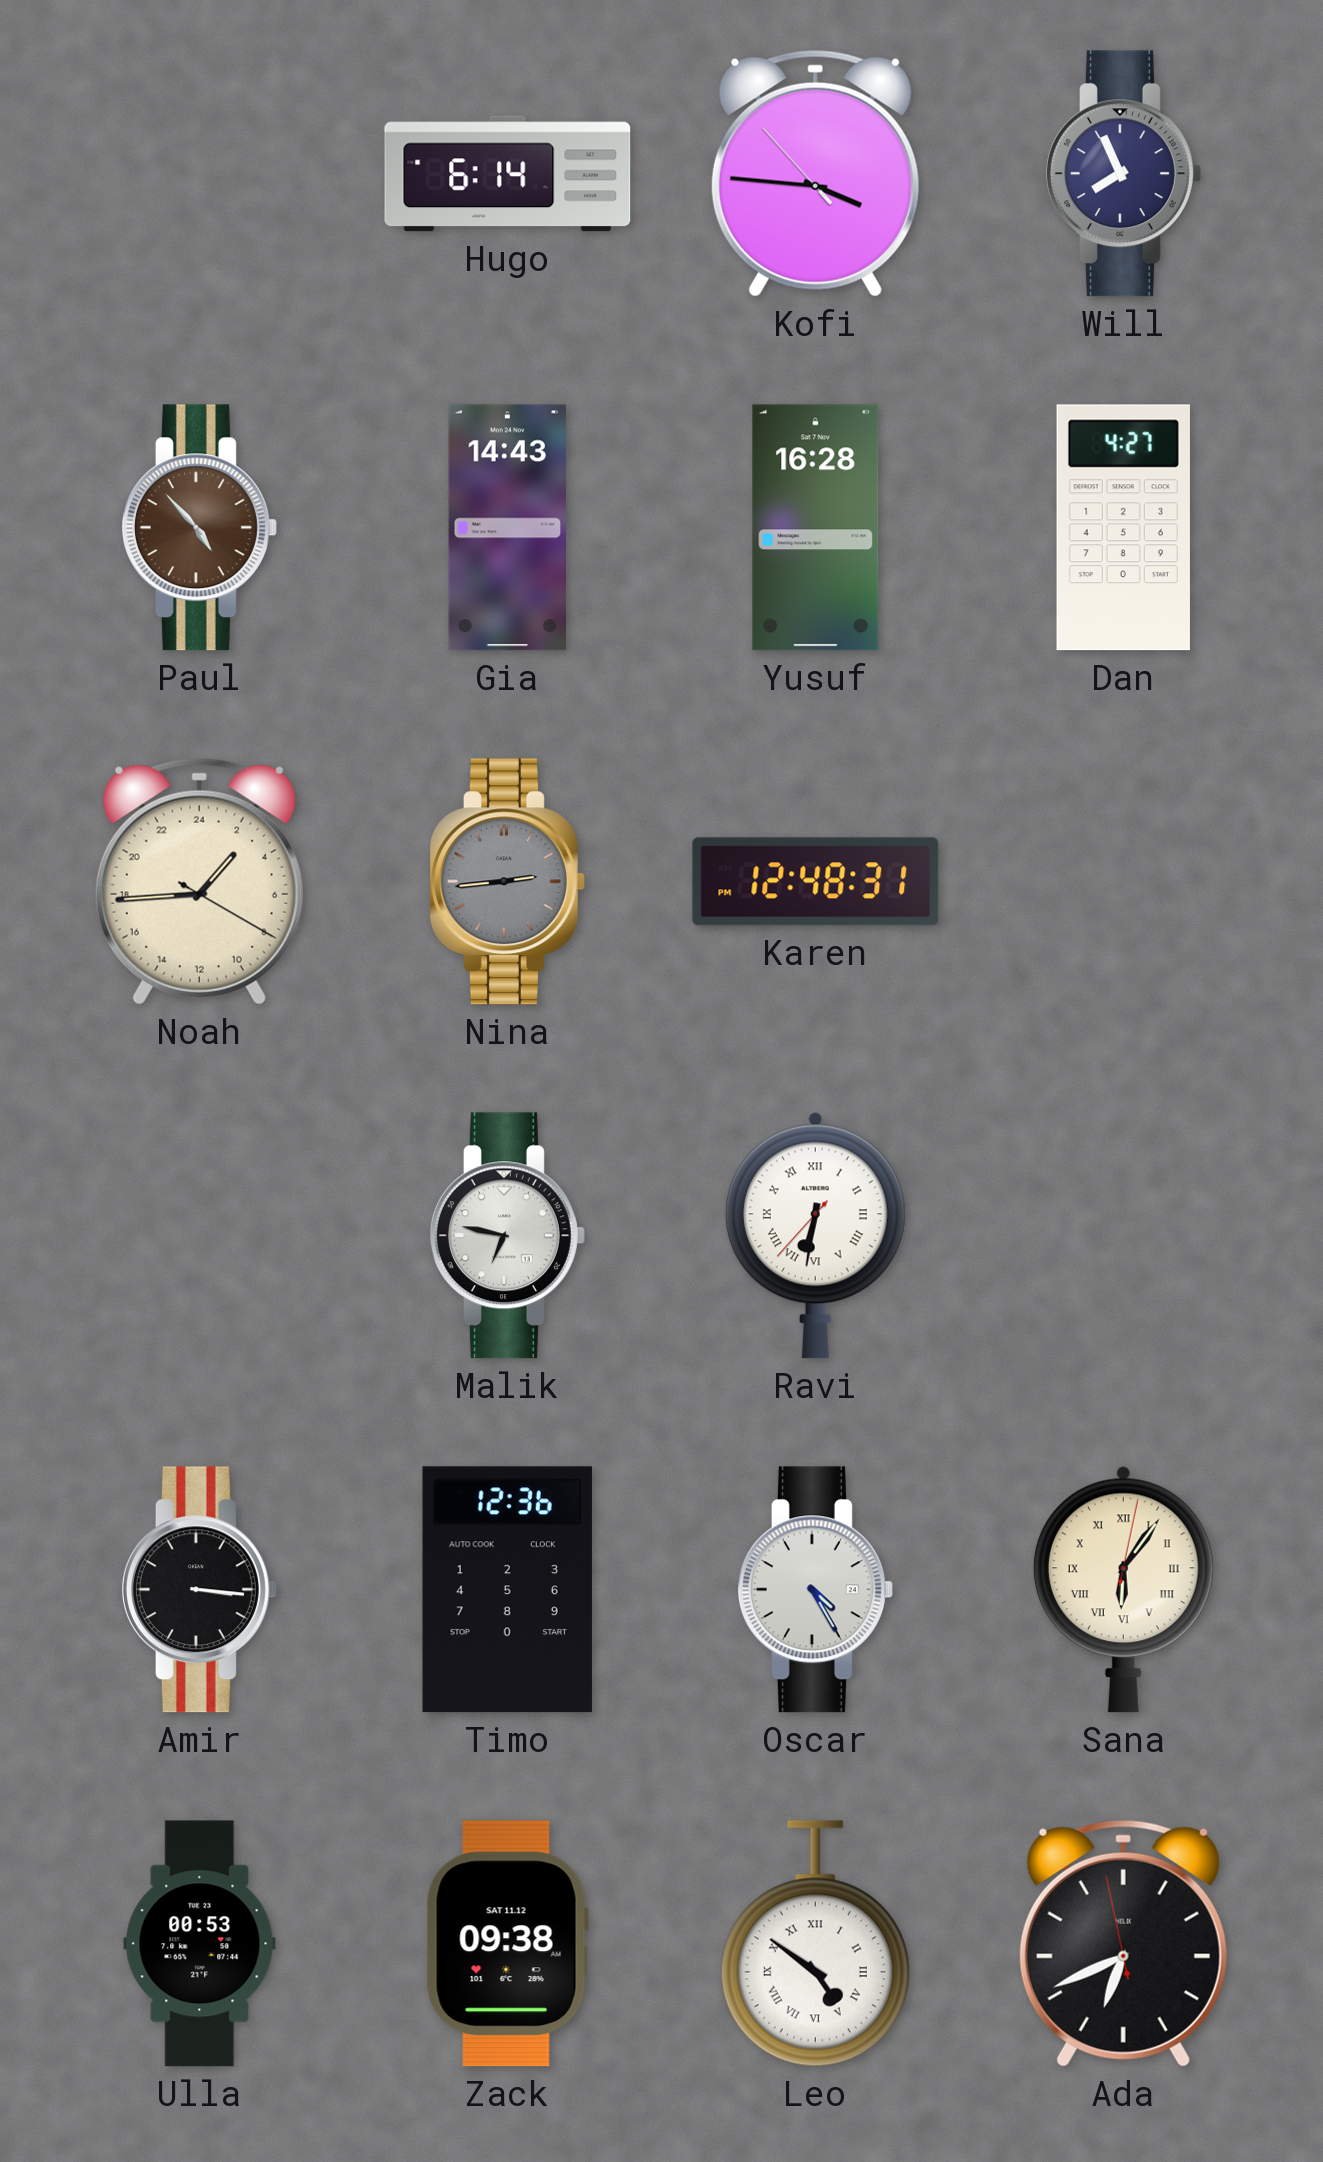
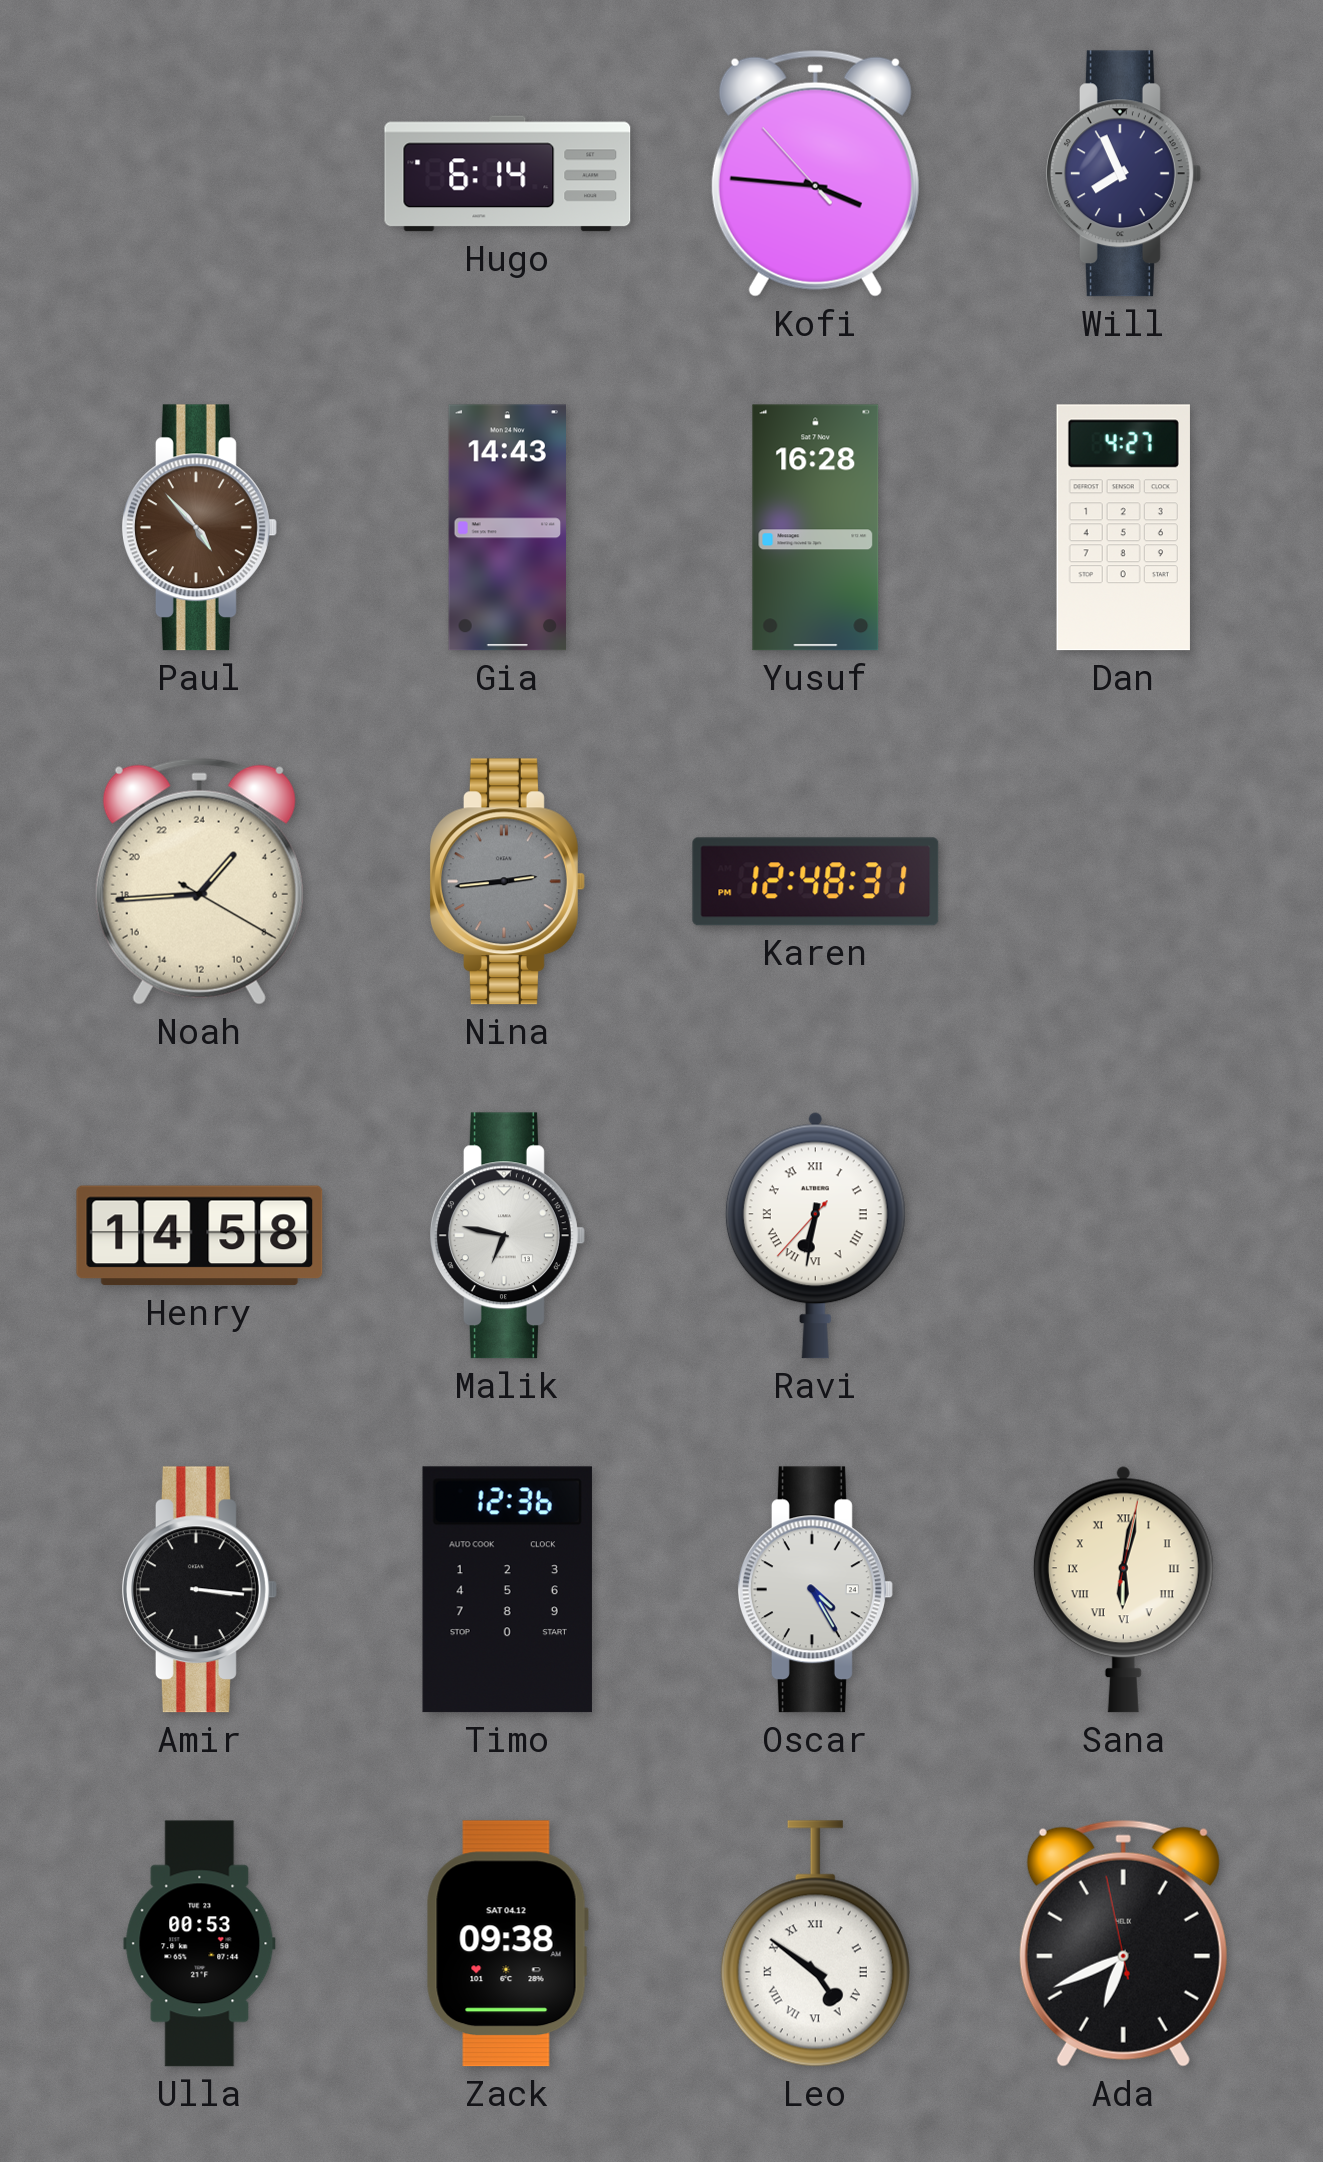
Henry: none -> 14:58 (200, 1236)
Sana: 6:06 -> 6:02 (1123, 1589)
Zack date: SAT 11.12 -> SAT 04.12 (507, 1944)
